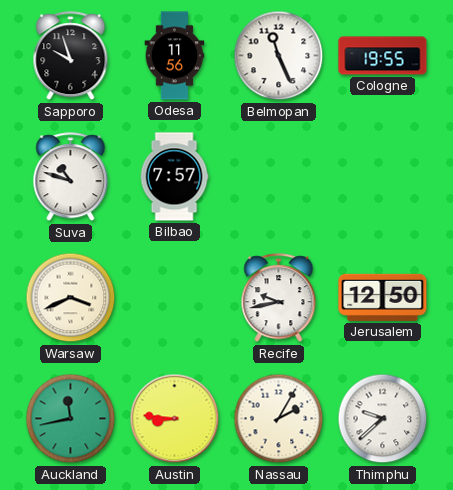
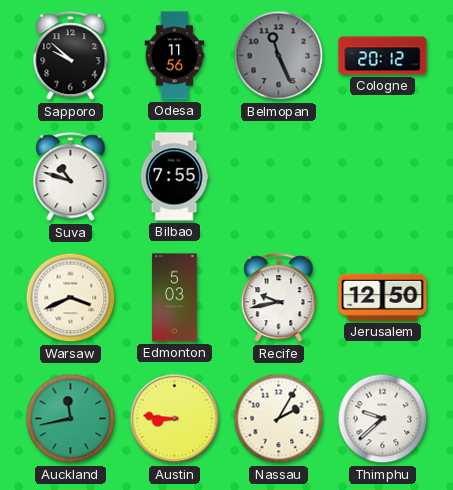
Sapporo: 9:57 -> 9:52 (71, 56)
Belmopan dial: white -> grey (279, 56)
Cologne: 19:55 -> 20:12 (383, 56)
Bilbao: 7:57 -> 7:55 (174, 177)
Edmonton: none -> 5:03 (175, 298)
